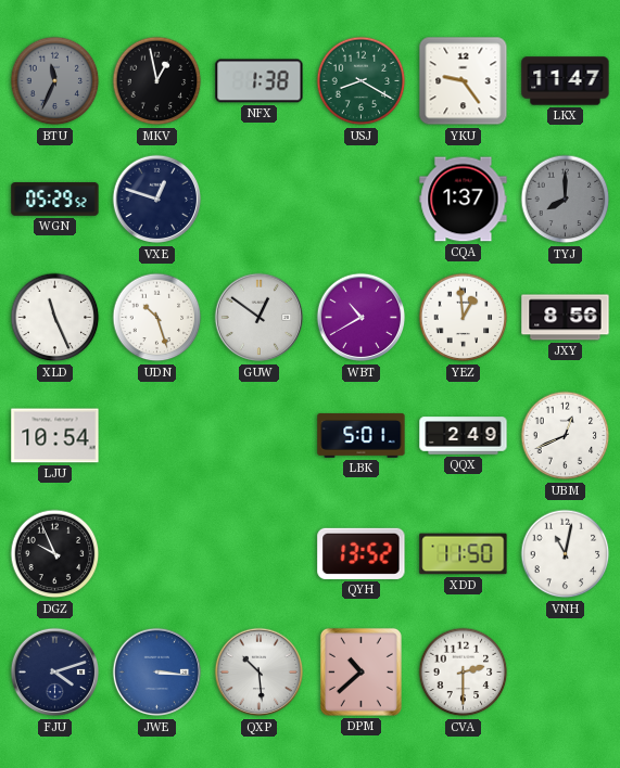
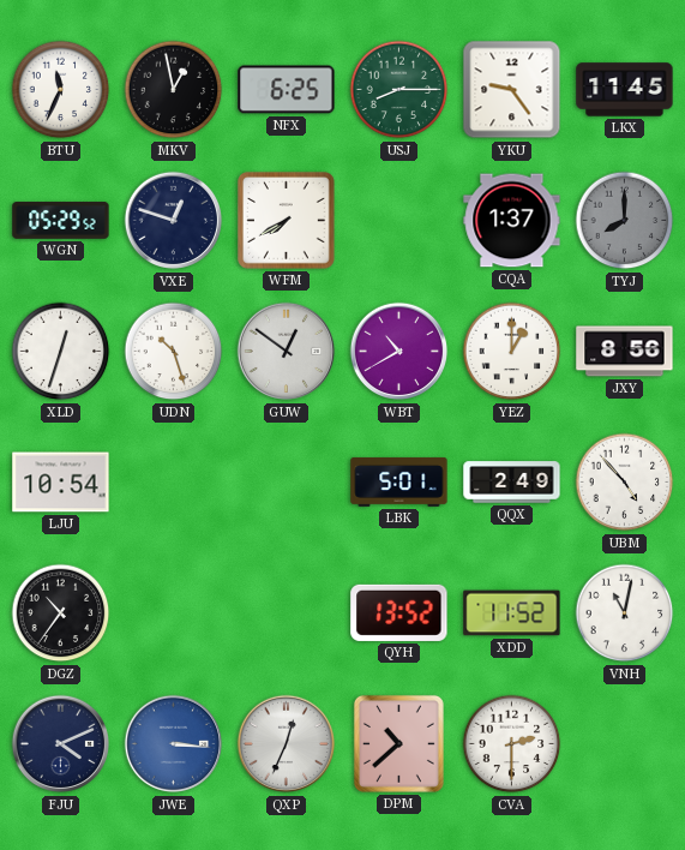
BTU dial: grey -> white (61, 90)
NFX: 1:38 -> 6:25 (287, 90)
USJ: 8:20 -> 8:15 (399, 90)
LKX: 11:47 -> 11:45 (625, 90)
WFM: none -> 7:40 (287, 221)
XLD: 11:26 -> 12:33 (61, 352)
YEZ: 12:59 -> 1:00 (512, 352)
UBM: 12:41 -> 4:53 (625, 483)
DGZ: 9:56 -> 10:36 (61, 613)
XDD: 11:50 -> 11:52 (512, 613)
FJU: 4:12 -> 4:11 (61, 744)
QXP: 10:29 -> 12:34 (287, 744)
